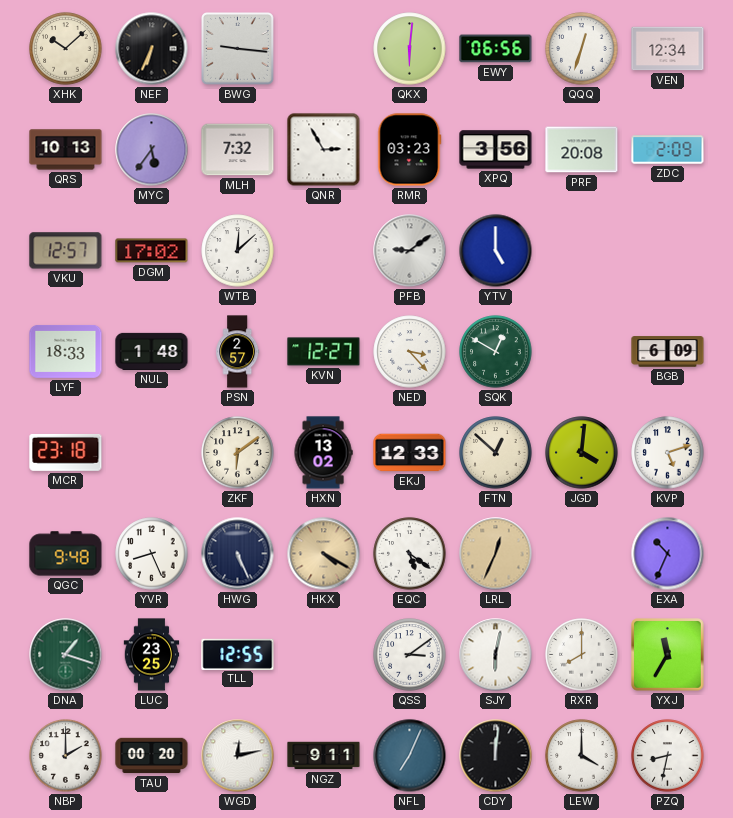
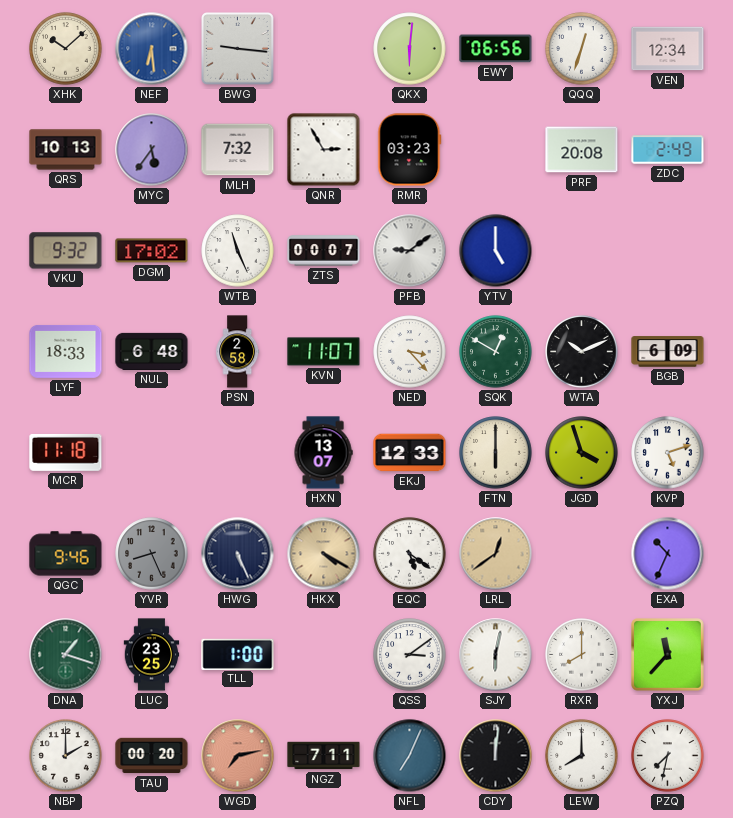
NEF: 6:34 -> 6:29 (152, 49)
NEF dial: black -> blue (152, 49)
XPQ: 3:56 -> none (496, 150)
ZDC: 2:09 -> 2:49 (668, 150)
VKU: 12:57 -> 9:32 (66, 251)
WTB: 12:08 -> 11:26 (238, 251)
ZTS: none -> 00:07 (324, 251)
NUL: 1:48 -> 6:48 (152, 351)
PSN: 2:57 -> 2:58 (238, 352)
KVN: 12:27 -> 11:07 (324, 352)
WTA: none -> 10:11 (582, 352)
MCR: 23:18 -> 11:18 (66, 452)
ZKF: 6:09 -> none (238, 453)
HXN: 13:02 -> 13:07 (323, 453)
FTN: 12:52 -> 6:00 (496, 453)
JGD: 4:01 -> 3:57 (582, 453)
QGC: 9:48 -> 9:46 (66, 554)
YVR dial: white -> grey (152, 554)
LRL: 12:34 -> 12:39 (496, 554)
TLL: 12:55 -> 1:00 (238, 654)
YXJ: 11:35 -> 11:37 (668, 655)
WGD: 12:13 -> 7:13 (238, 756)
WGD dial: white -> salmon (238, 756)
NGZ: 9:11 -> 7:11 (324, 756)
LEW: 4:00 -> 8:00 (582, 756)
PZQ: 8:32 -> 7:32 (668, 756)
